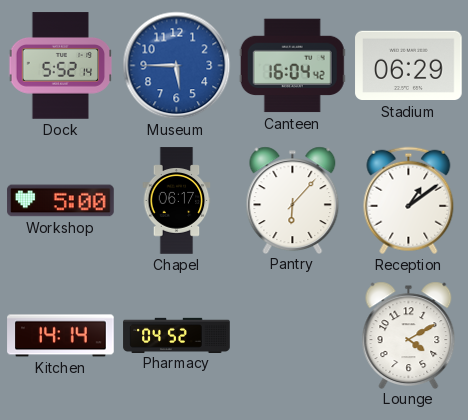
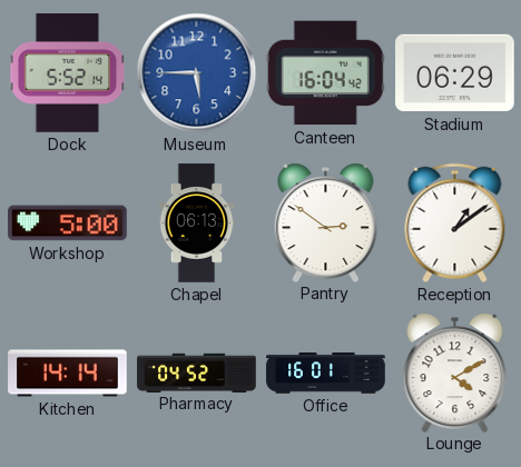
Chapel: 06:17 -> 06:13 (197, 223)
Pantry: 6:07 -> 2:51 (326, 222)
Office: none -> 16:01 (326, 374)
